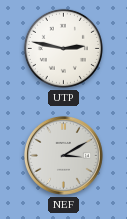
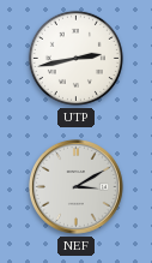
UTP: 2:47 -> 2:43 (75, 58)
